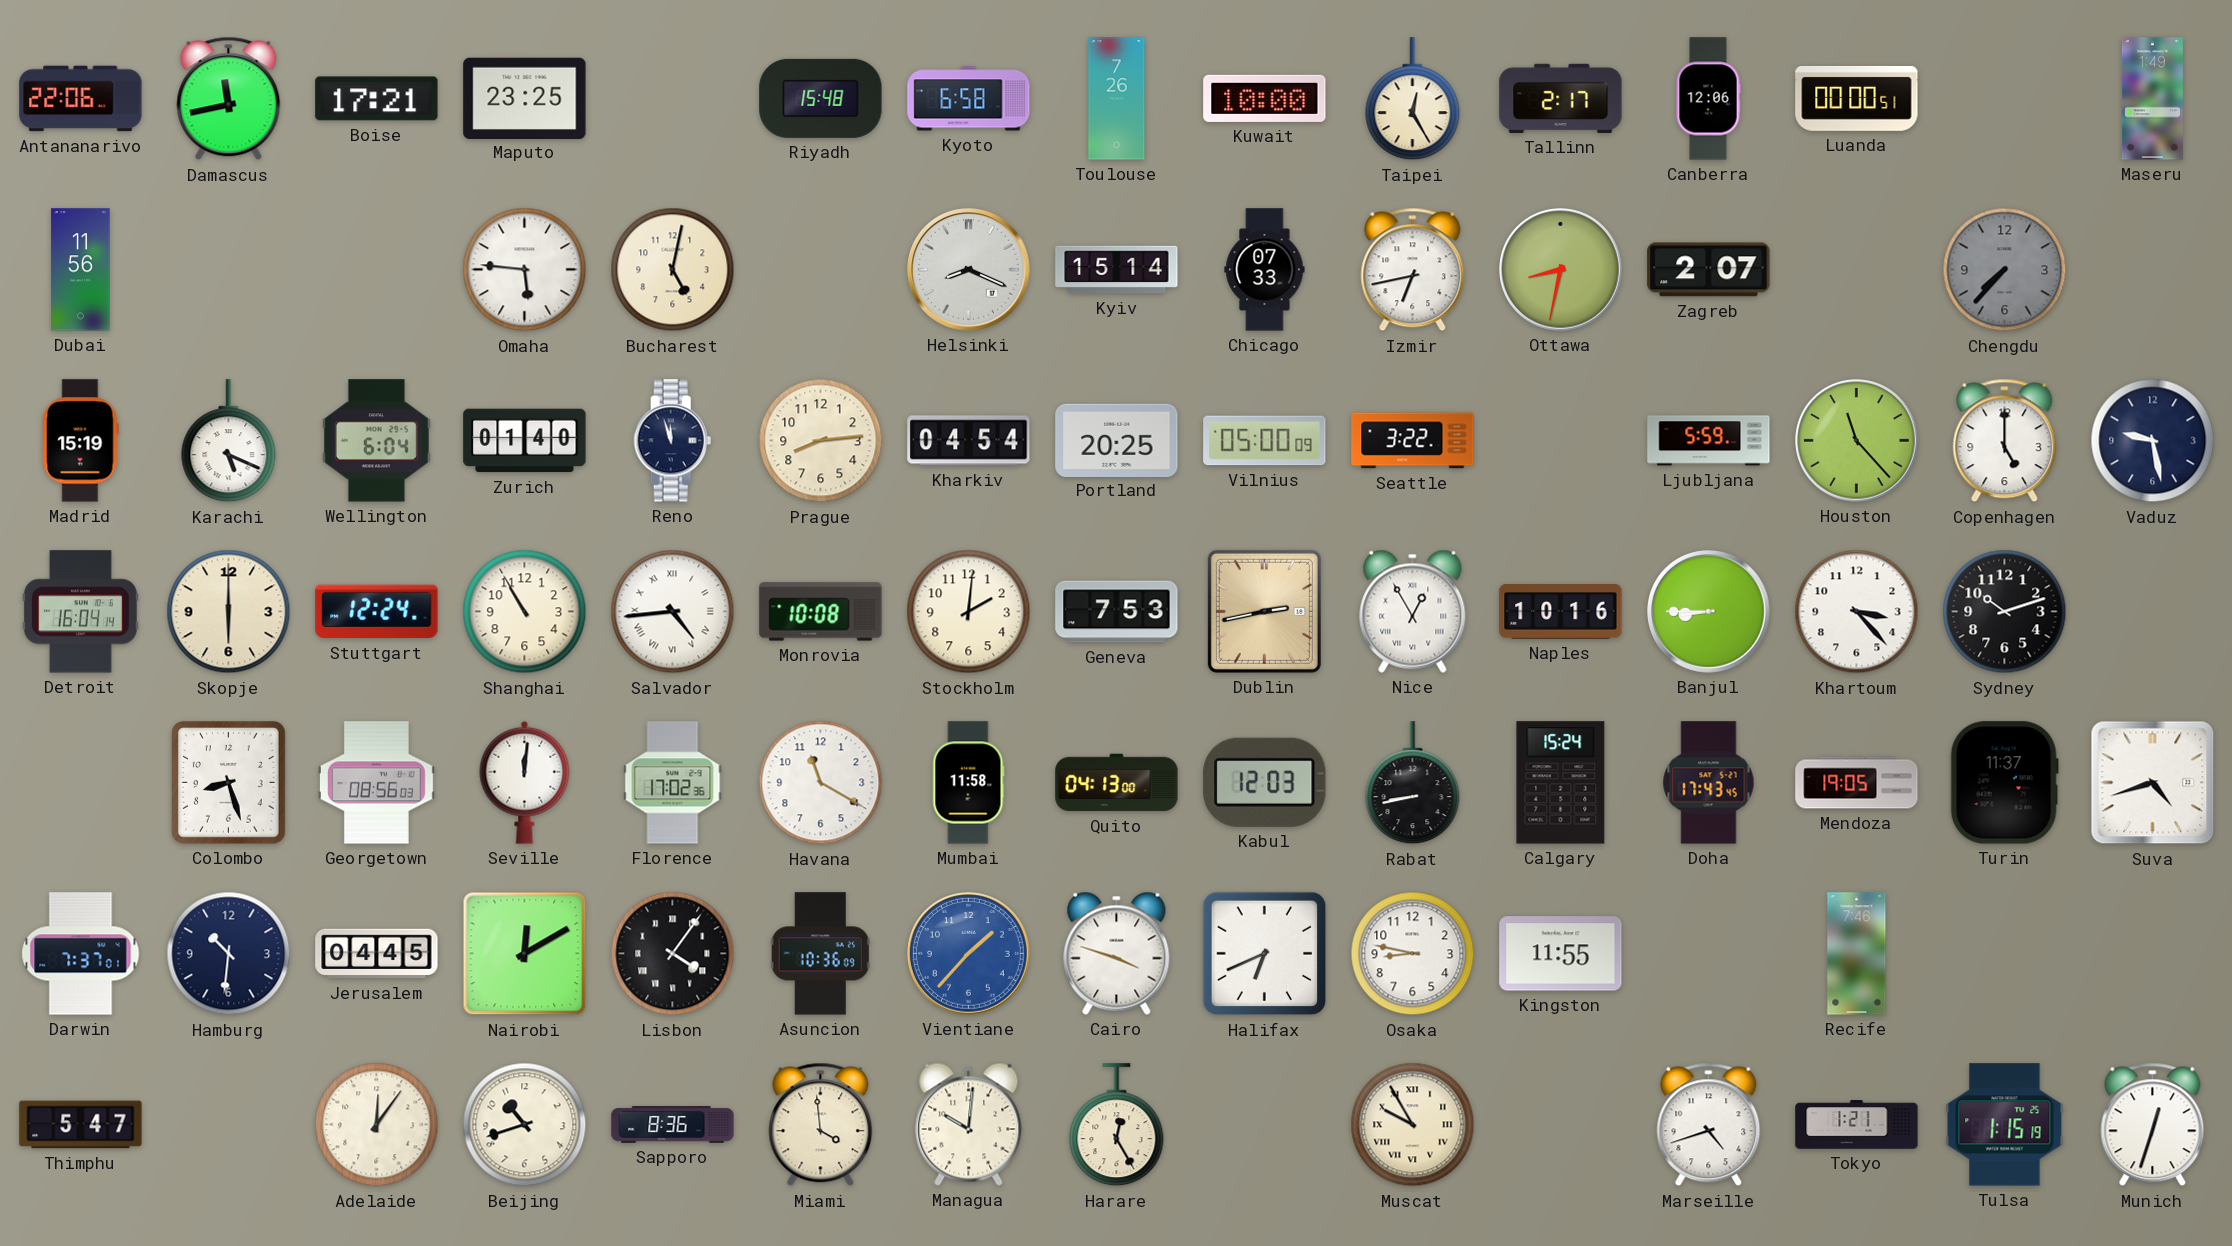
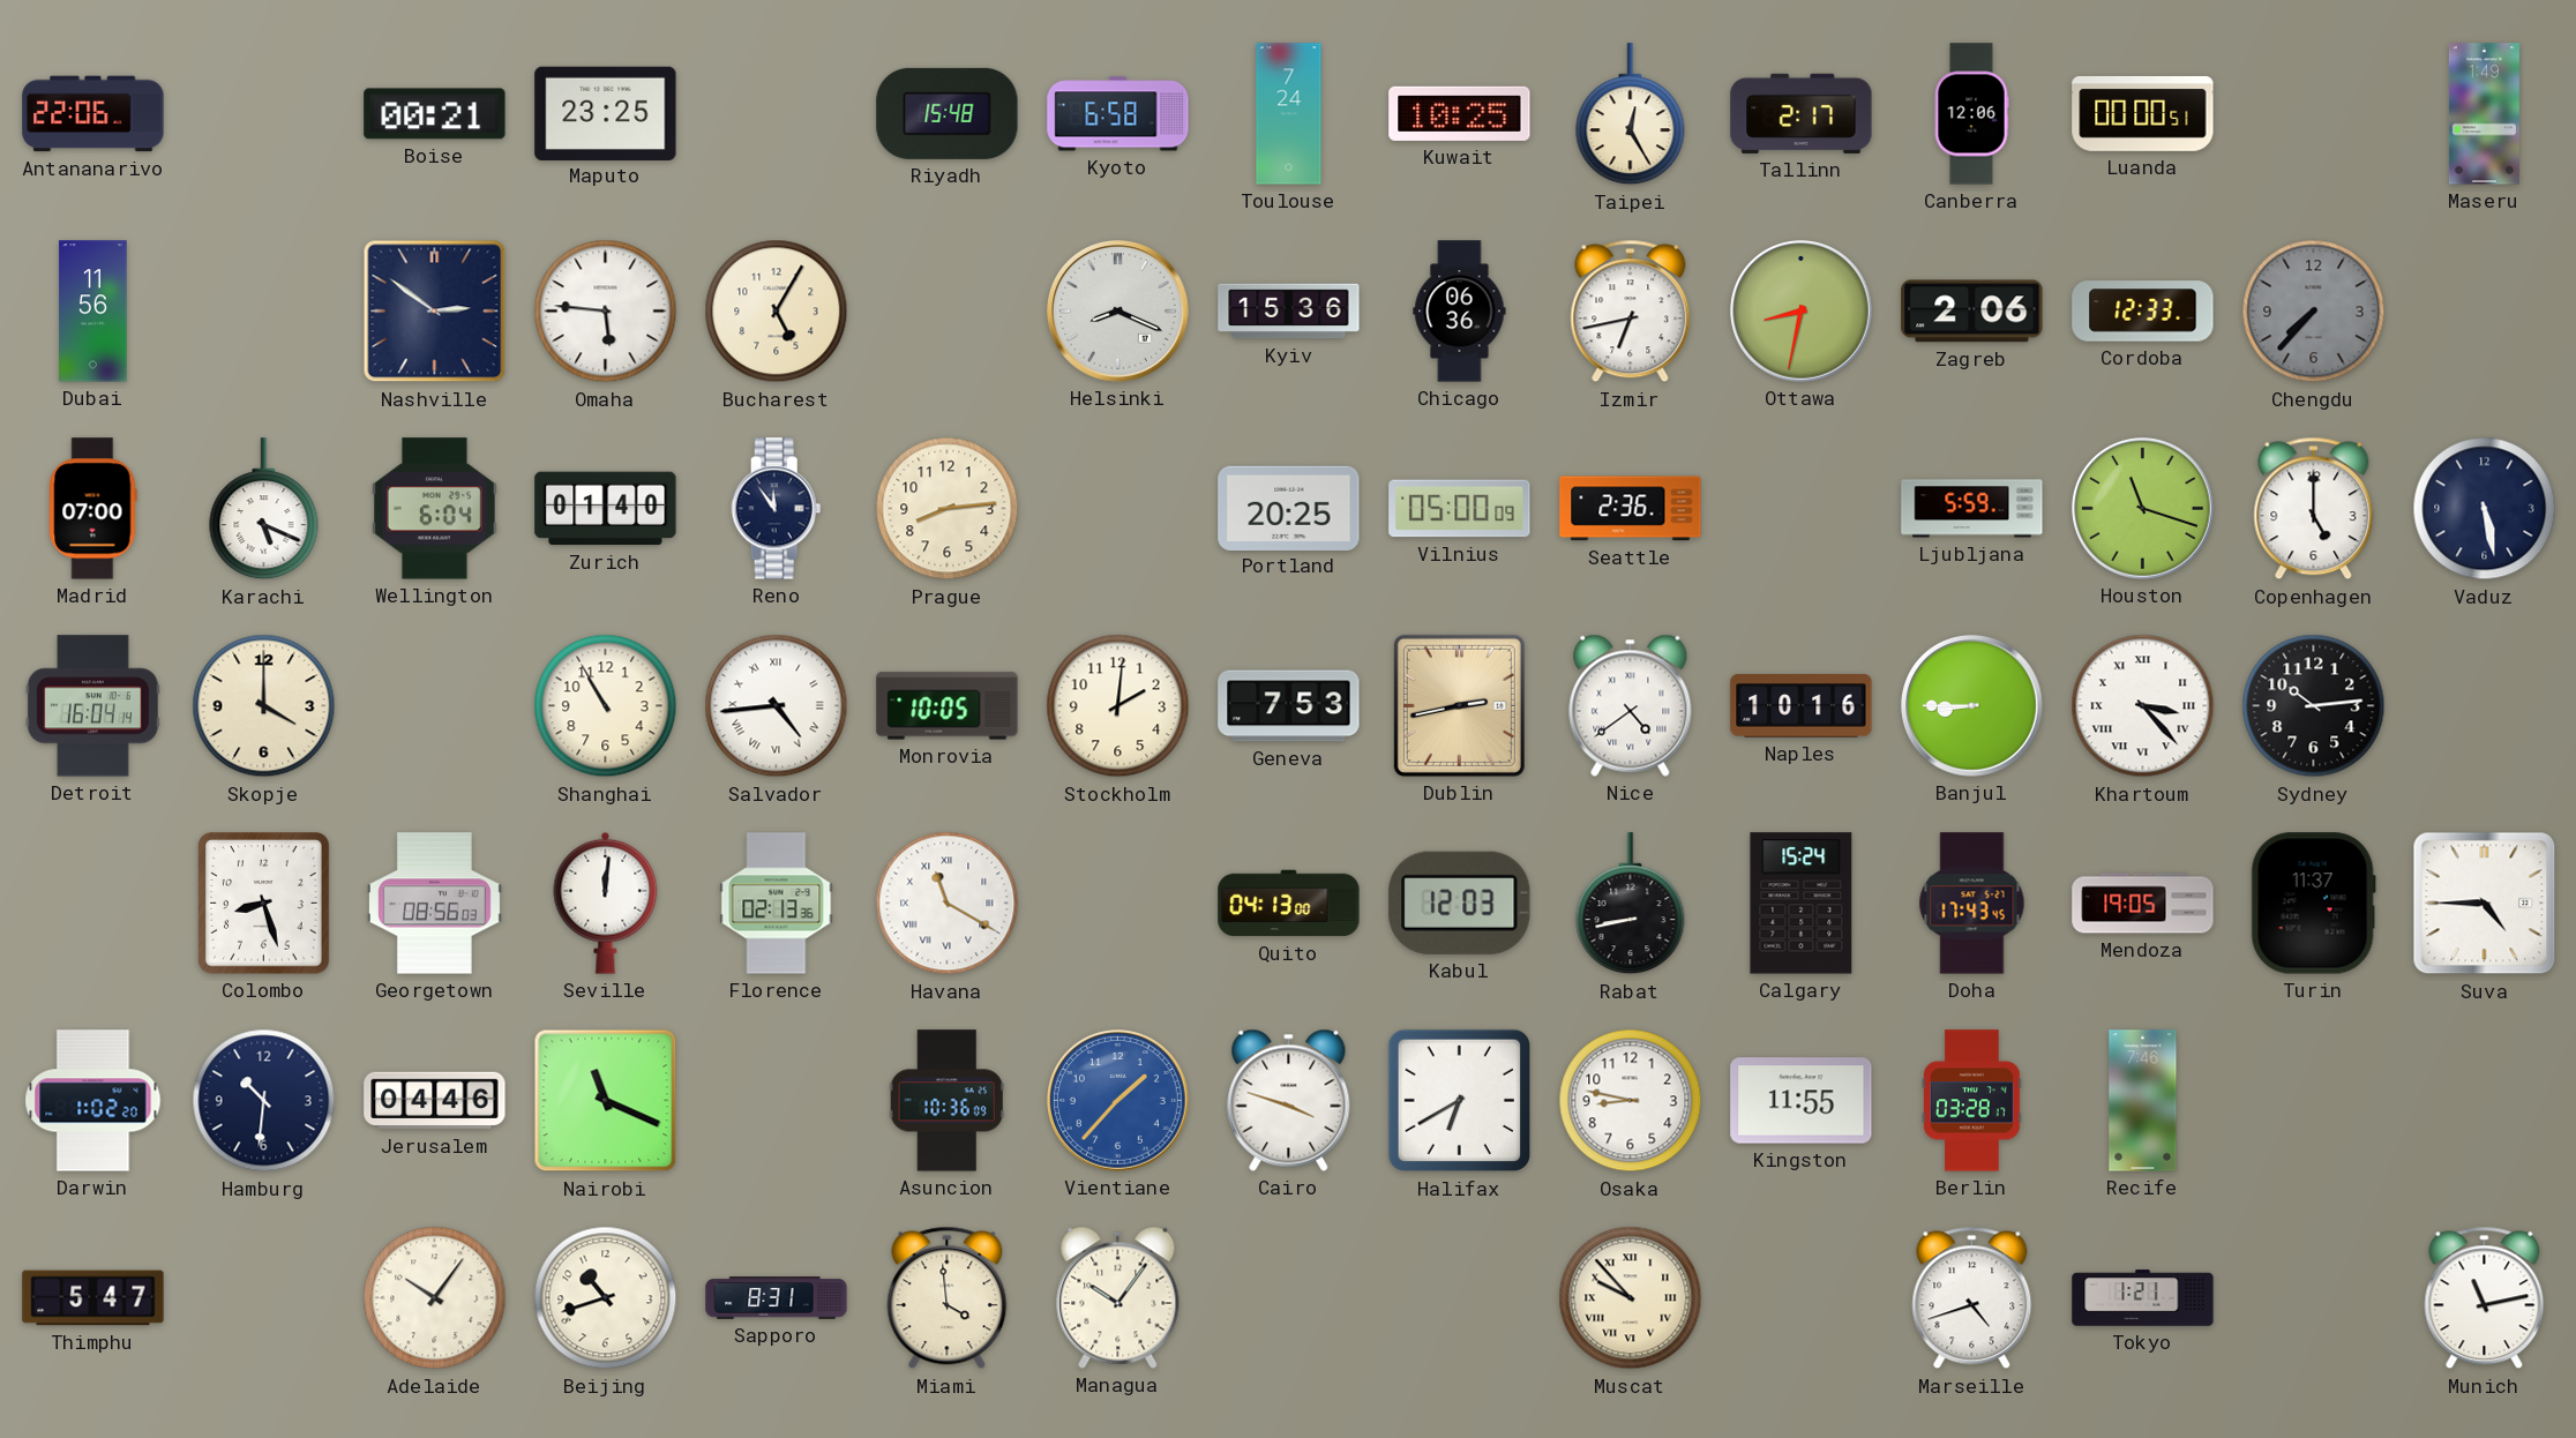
Damascus: 11:43 -> none (229, 99)
Boise: 17:21 -> 00:21 (435, 114)
Toulouse: 7:26 -> 7:24 (1289, 114)
Kuwait: 10:00 -> 10:25 (1460, 113)
Nashville: none -> 2:51 (435, 312)
Bucharest: 5:02 -> 5:05 (777, 312)
Kyiv: 15:14 -> 15:36 (1289, 312)
Chicago: 07:33 -> 06:36 (1460, 312)
Zagreb: 2:07 -> 2:06 (1972, 312)
Cordoba: none -> 12:33 (2143, 312)
Madrid: 15:19 -> 07:00 (93, 509)
Reno: 11:57 -> 11:54 (777, 509)
Kharkiv: 04:54 -> none (969, 441)
Seattle: 3:22 -> 2:36 (1631, 509)
Houston: 11:23 -> 11:18 (2143, 509)
Vaduz: 9:28 -> 5:28 (2485, 509)
Skopje: 6:00 -> 4:00 (264, 706)
Stuttgart: 12:24 -> none (377, 612)
Monrovia: 10:08 -> 10:05 (948, 706)
Nice: 12:55 -> 4:39 (1631, 705)
Khartoum numerals: Arabic -> Roman (2143, 706)
Sydney: 10:12 -> 10:14 (2314, 706)
Florence: 17:02 -> 02:13 (777, 904)
Havana numerals: Arabic -> Roman (948, 904)
Mumbai: 11:58 -> none (969, 783)
Suva: 4:42 -> 4:45 (2485, 904)
Darwin: 7:37 -> 1:02 (93, 1101)
Jerusalem: 04:45 -> 04:46 (435, 1101)
Nairobi: 12:10 -> 11:19 (606, 1101)
Lisbon: 4:06 -> none (673, 954)
Halifax: 6:41 -> 6:40 (1460, 1101)
Berlin: none -> 03:28 (1972, 1101)
Adelaide: 12:06 -> 10:06 (435, 1298)
Sapporo: 8:36 -> 8:31 (777, 1298)
Managua: 10:01 -> 10:06 (1118, 1297)
Harare: 12:25 -> none (1117, 1125)
Muscat: 9:55 -> 9:53 (1631, 1298)
Tulsa: 1:15 -> none (2005, 1125)
Munich: 12:33 -> 11:13 (2485, 1298)
